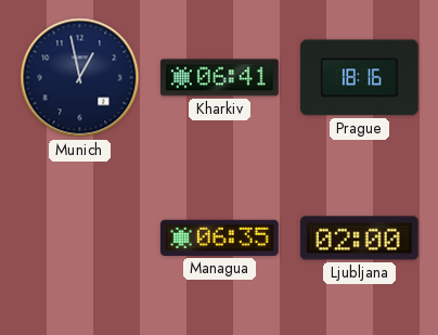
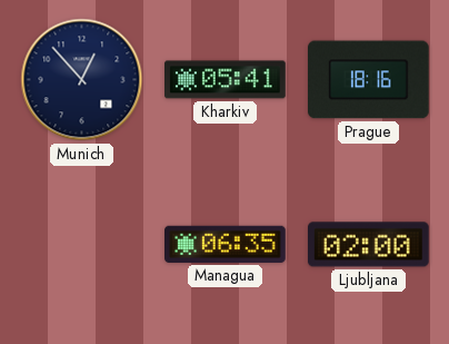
Munich: 12:58 -> 12:53 (82, 80)
Kharkiv: 06:41 -> 05:41 (226, 80)
